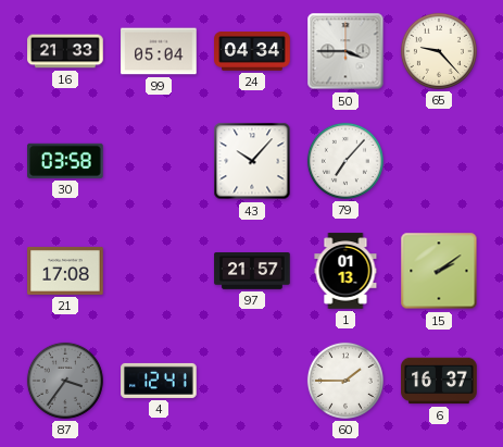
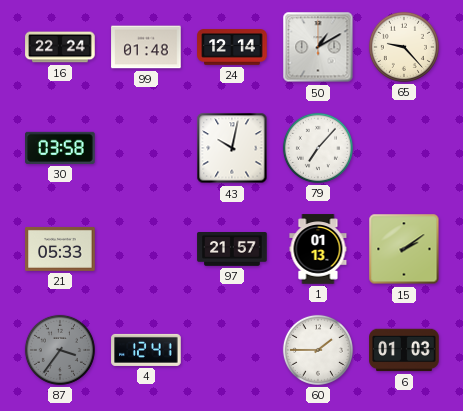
16: 21:33 -> 22:24 (60, 47)
99: 05:04 -> 01:48 (146, 47)
24: 04:34 -> 12:14 (232, 47)
50: 3:45 -> 1:10 (318, 47)
43: 10:07 -> 10:02 (232, 148)
21: 17:08 -> 05:33 (60, 249)
6: 16:37 -> 01:03 (404, 350)
